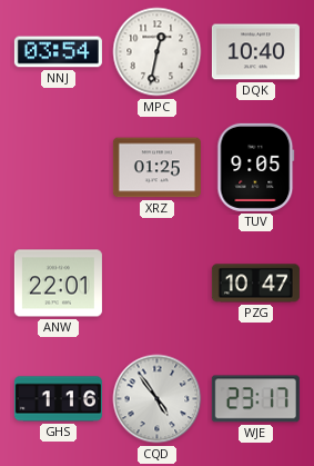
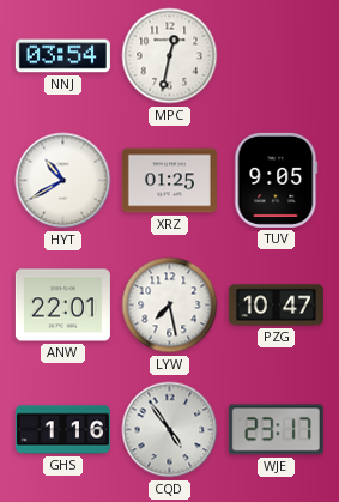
DQK: 10:40 -> none (255, 52)
HYT: none -> 10:40 (63, 181)
LYW: none -> 7:28 (170, 306)
